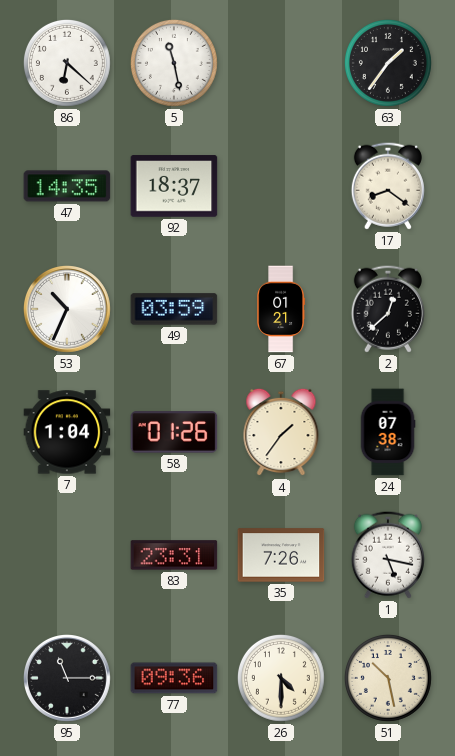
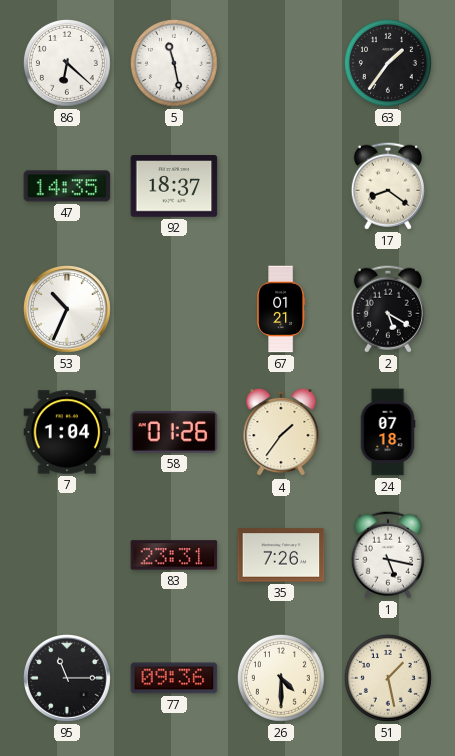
49: 03:59 -> none (174, 309)
2: 12:38 -> 5:20 (388, 309)
24: 07:38 -> 07:18 (388, 432)
51: 10:28 -> 1:28 (388, 678)
